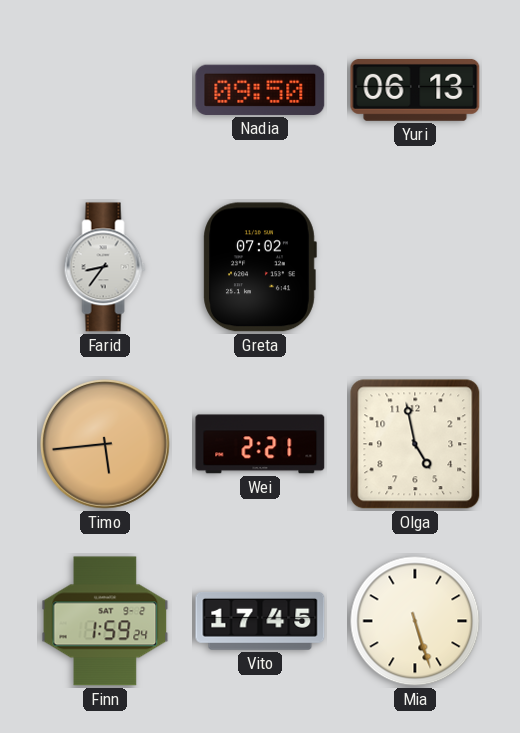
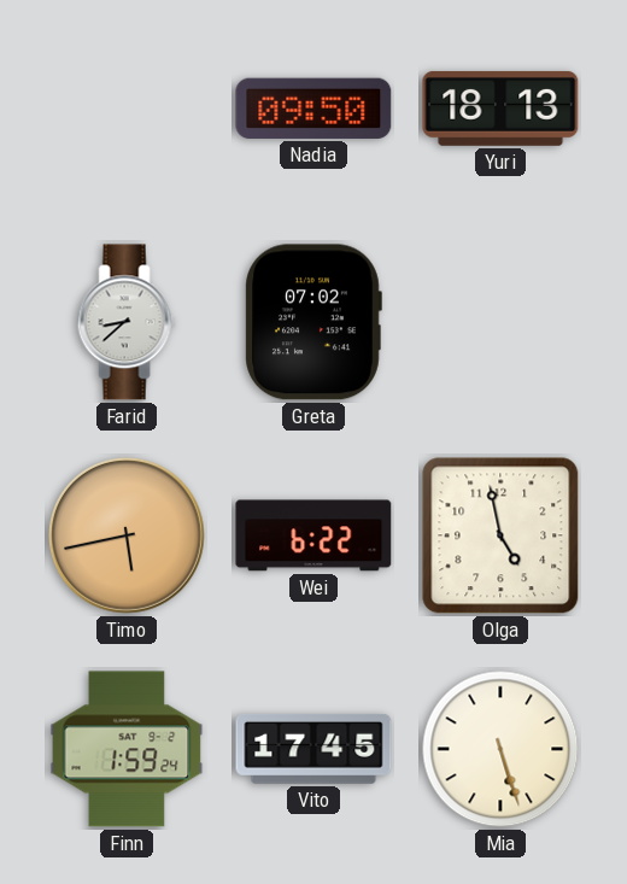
Yuri: 06:13 -> 18:13 (500, 109)
Farid: 8:36 -> 8:38 (127, 322)
Timo: 5:44 -> 5:43 (128, 537)
Wei: 2:21 -> 6:22 (313, 535)
